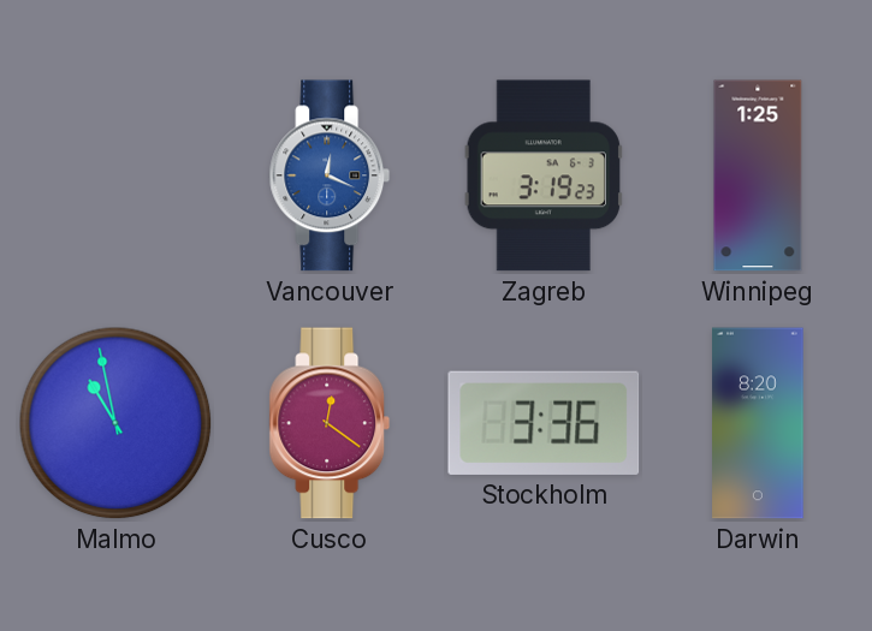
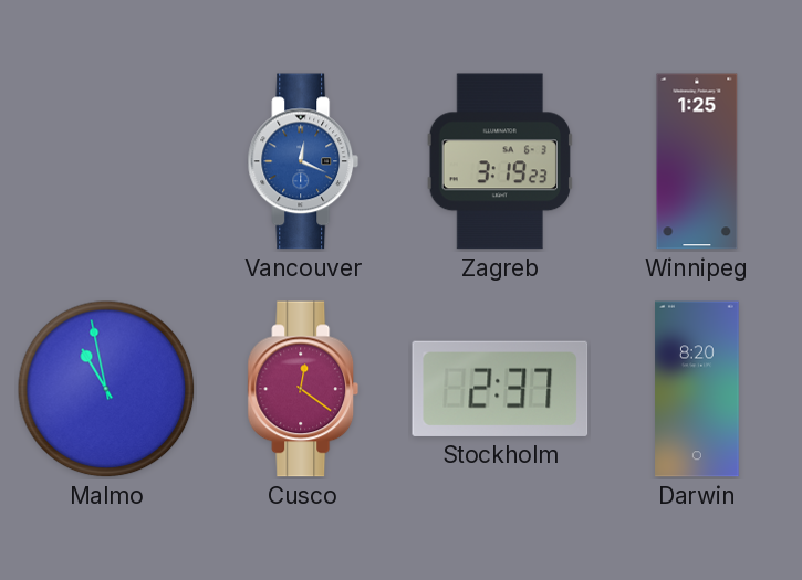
Stockholm: 3:36 -> 2:37 (500, 389)
